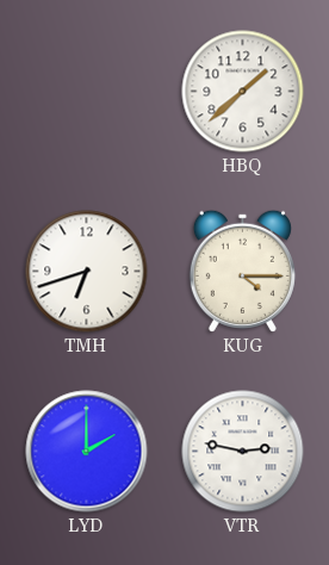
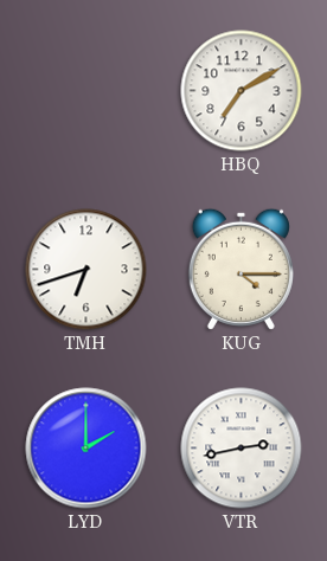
HBQ: 1:38 -> 7:10 (242, 91)
VTR: 2:47 -> 2:43 (242, 449)
